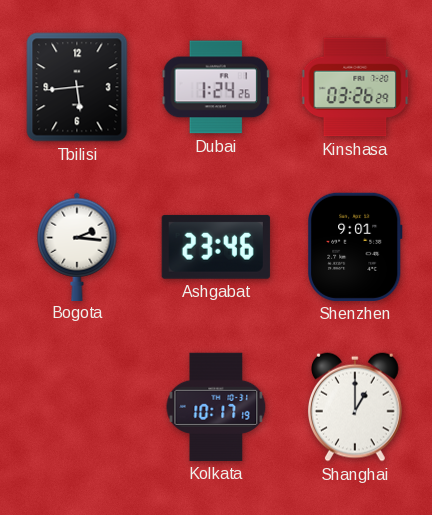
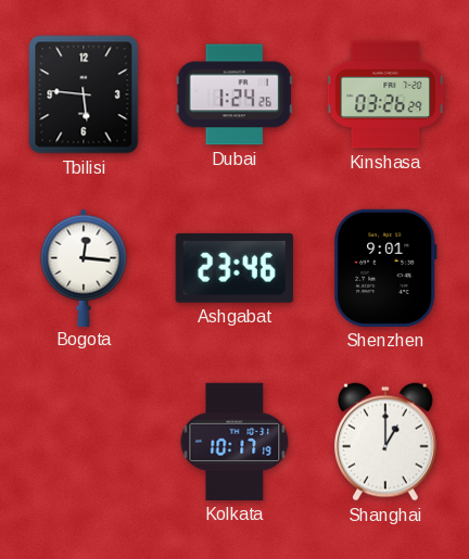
Tbilisi: 5:44 -> 5:46 (84, 94)
Bogota: 2:16 -> 12:16 (84, 267)
